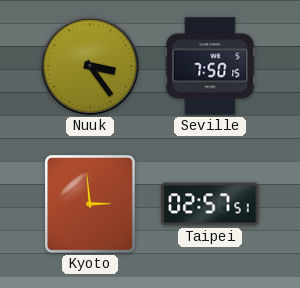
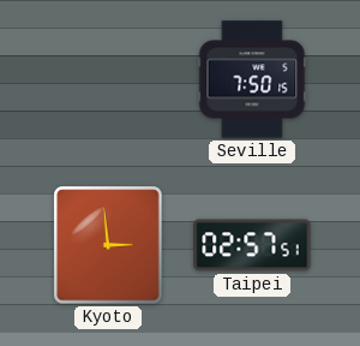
Nuuk: 3:24 -> none (90, 66)
